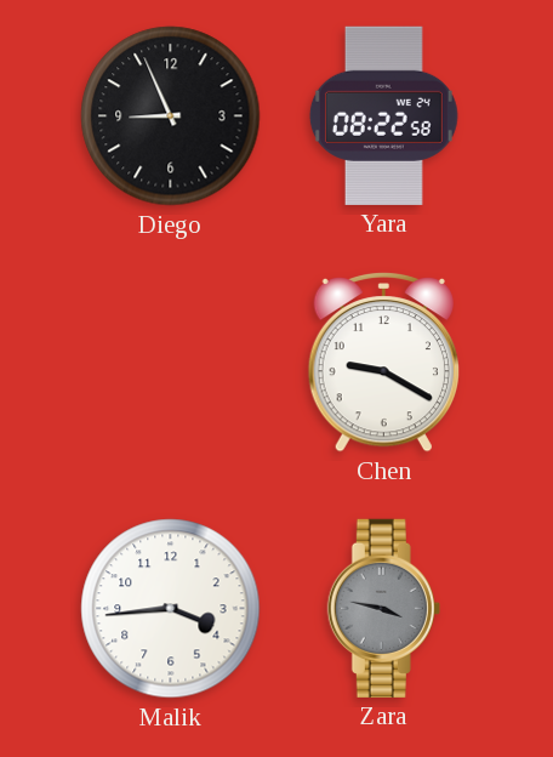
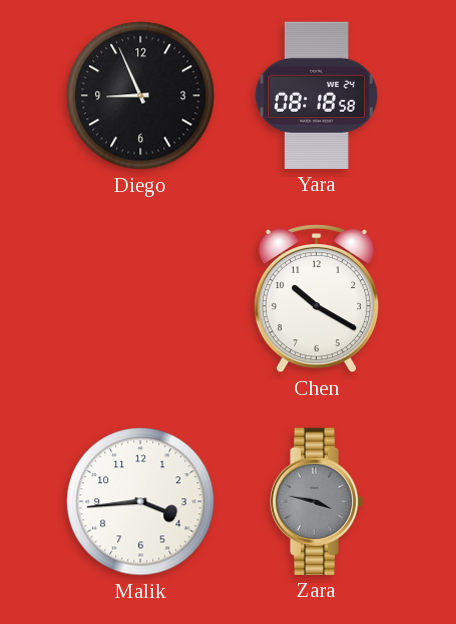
Yara: 08:22 -> 08:18 (316, 95)
Chen: 9:20 -> 10:20 (316, 298)
